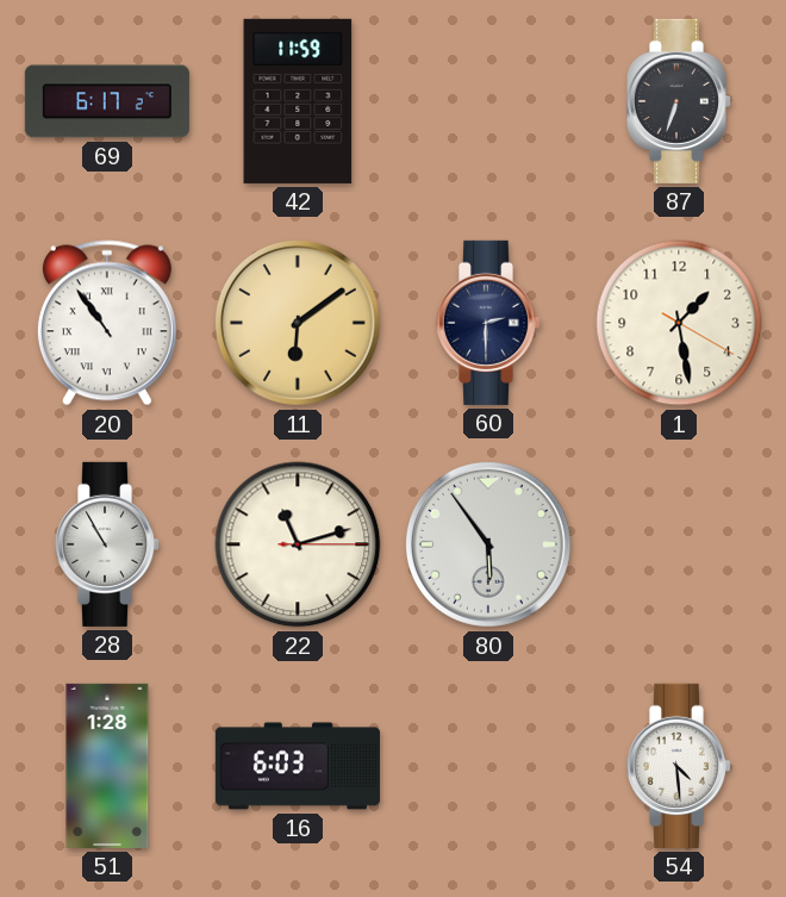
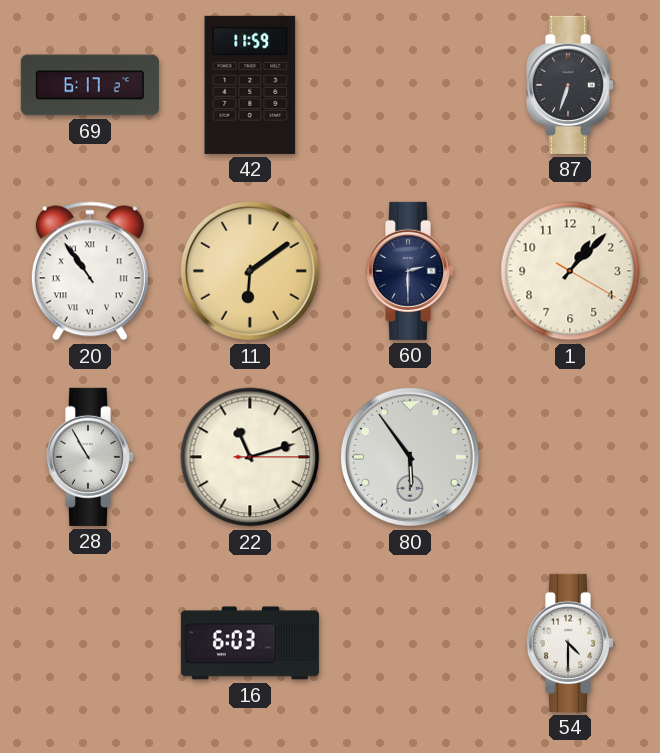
1: 1:28 -> 1:07 (570, 271)
51: 1:28 -> none (107, 766)
54: 4:29 -> 4:30 (569, 643)
